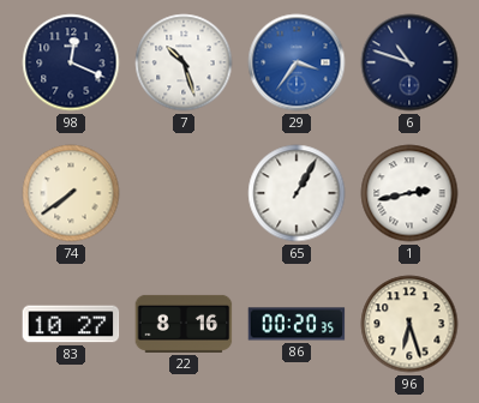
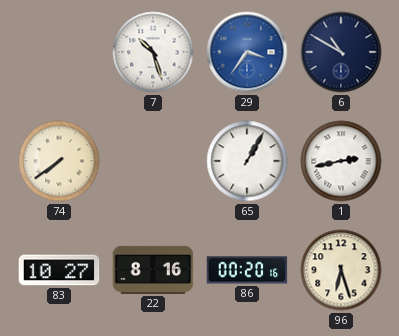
98: 12:19 -> none (71, 62)
6: 10:48 -> 10:50 (341, 52)
86: 00:20:35 -> 00:20:16 (247, 270)
